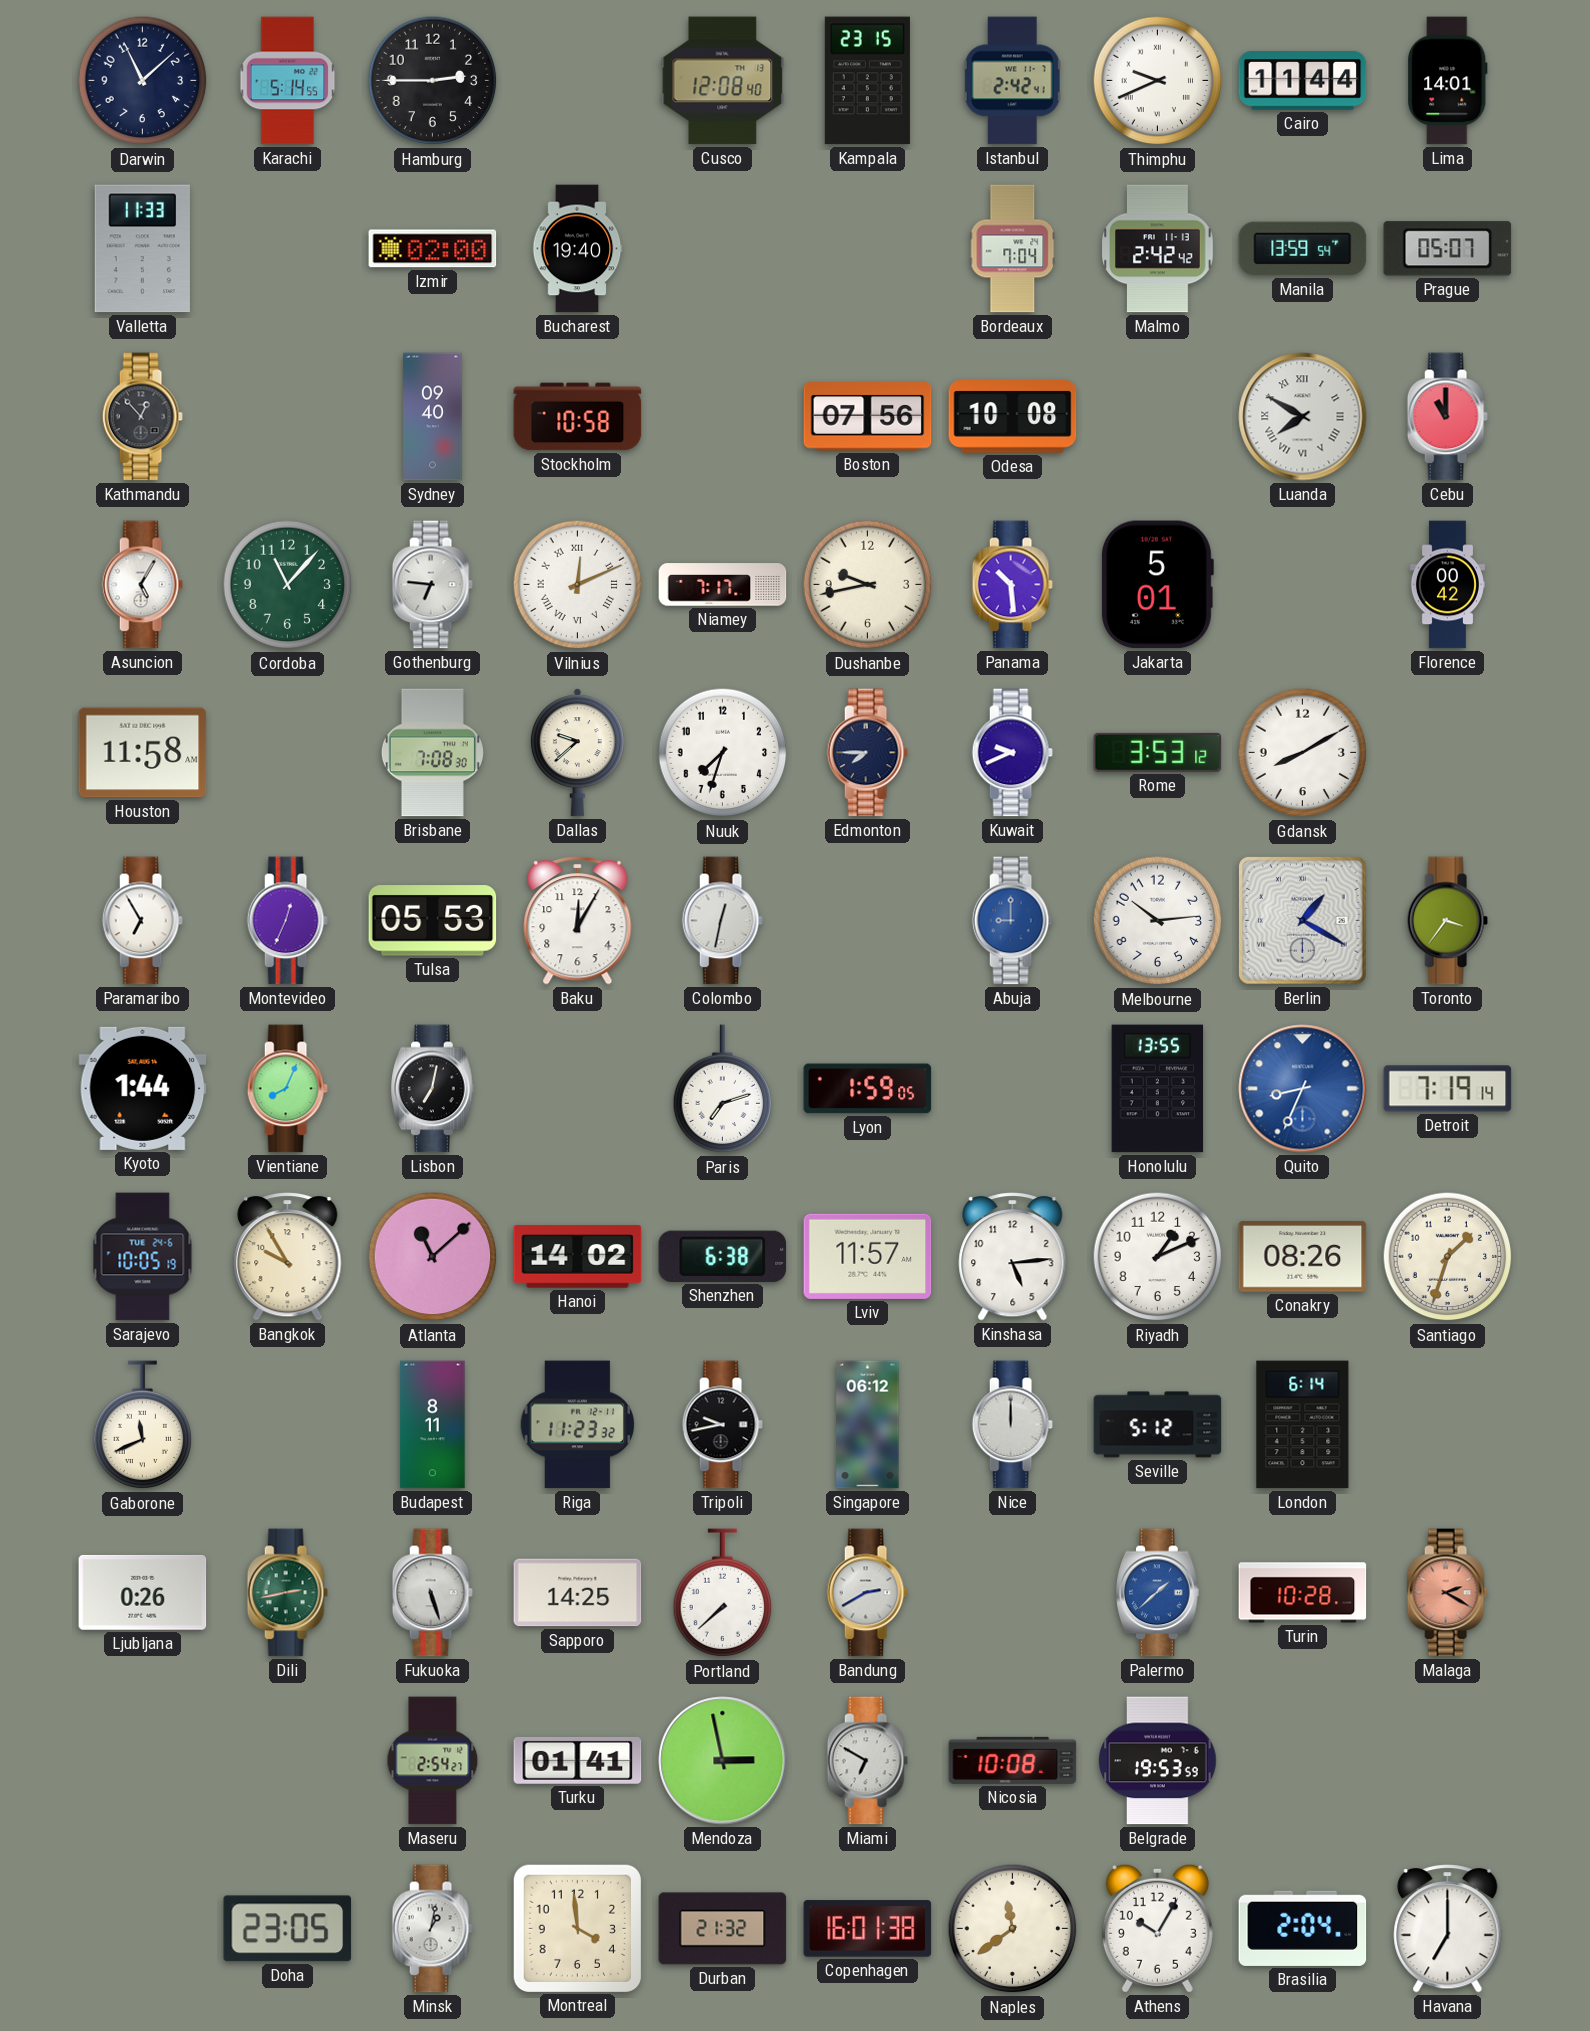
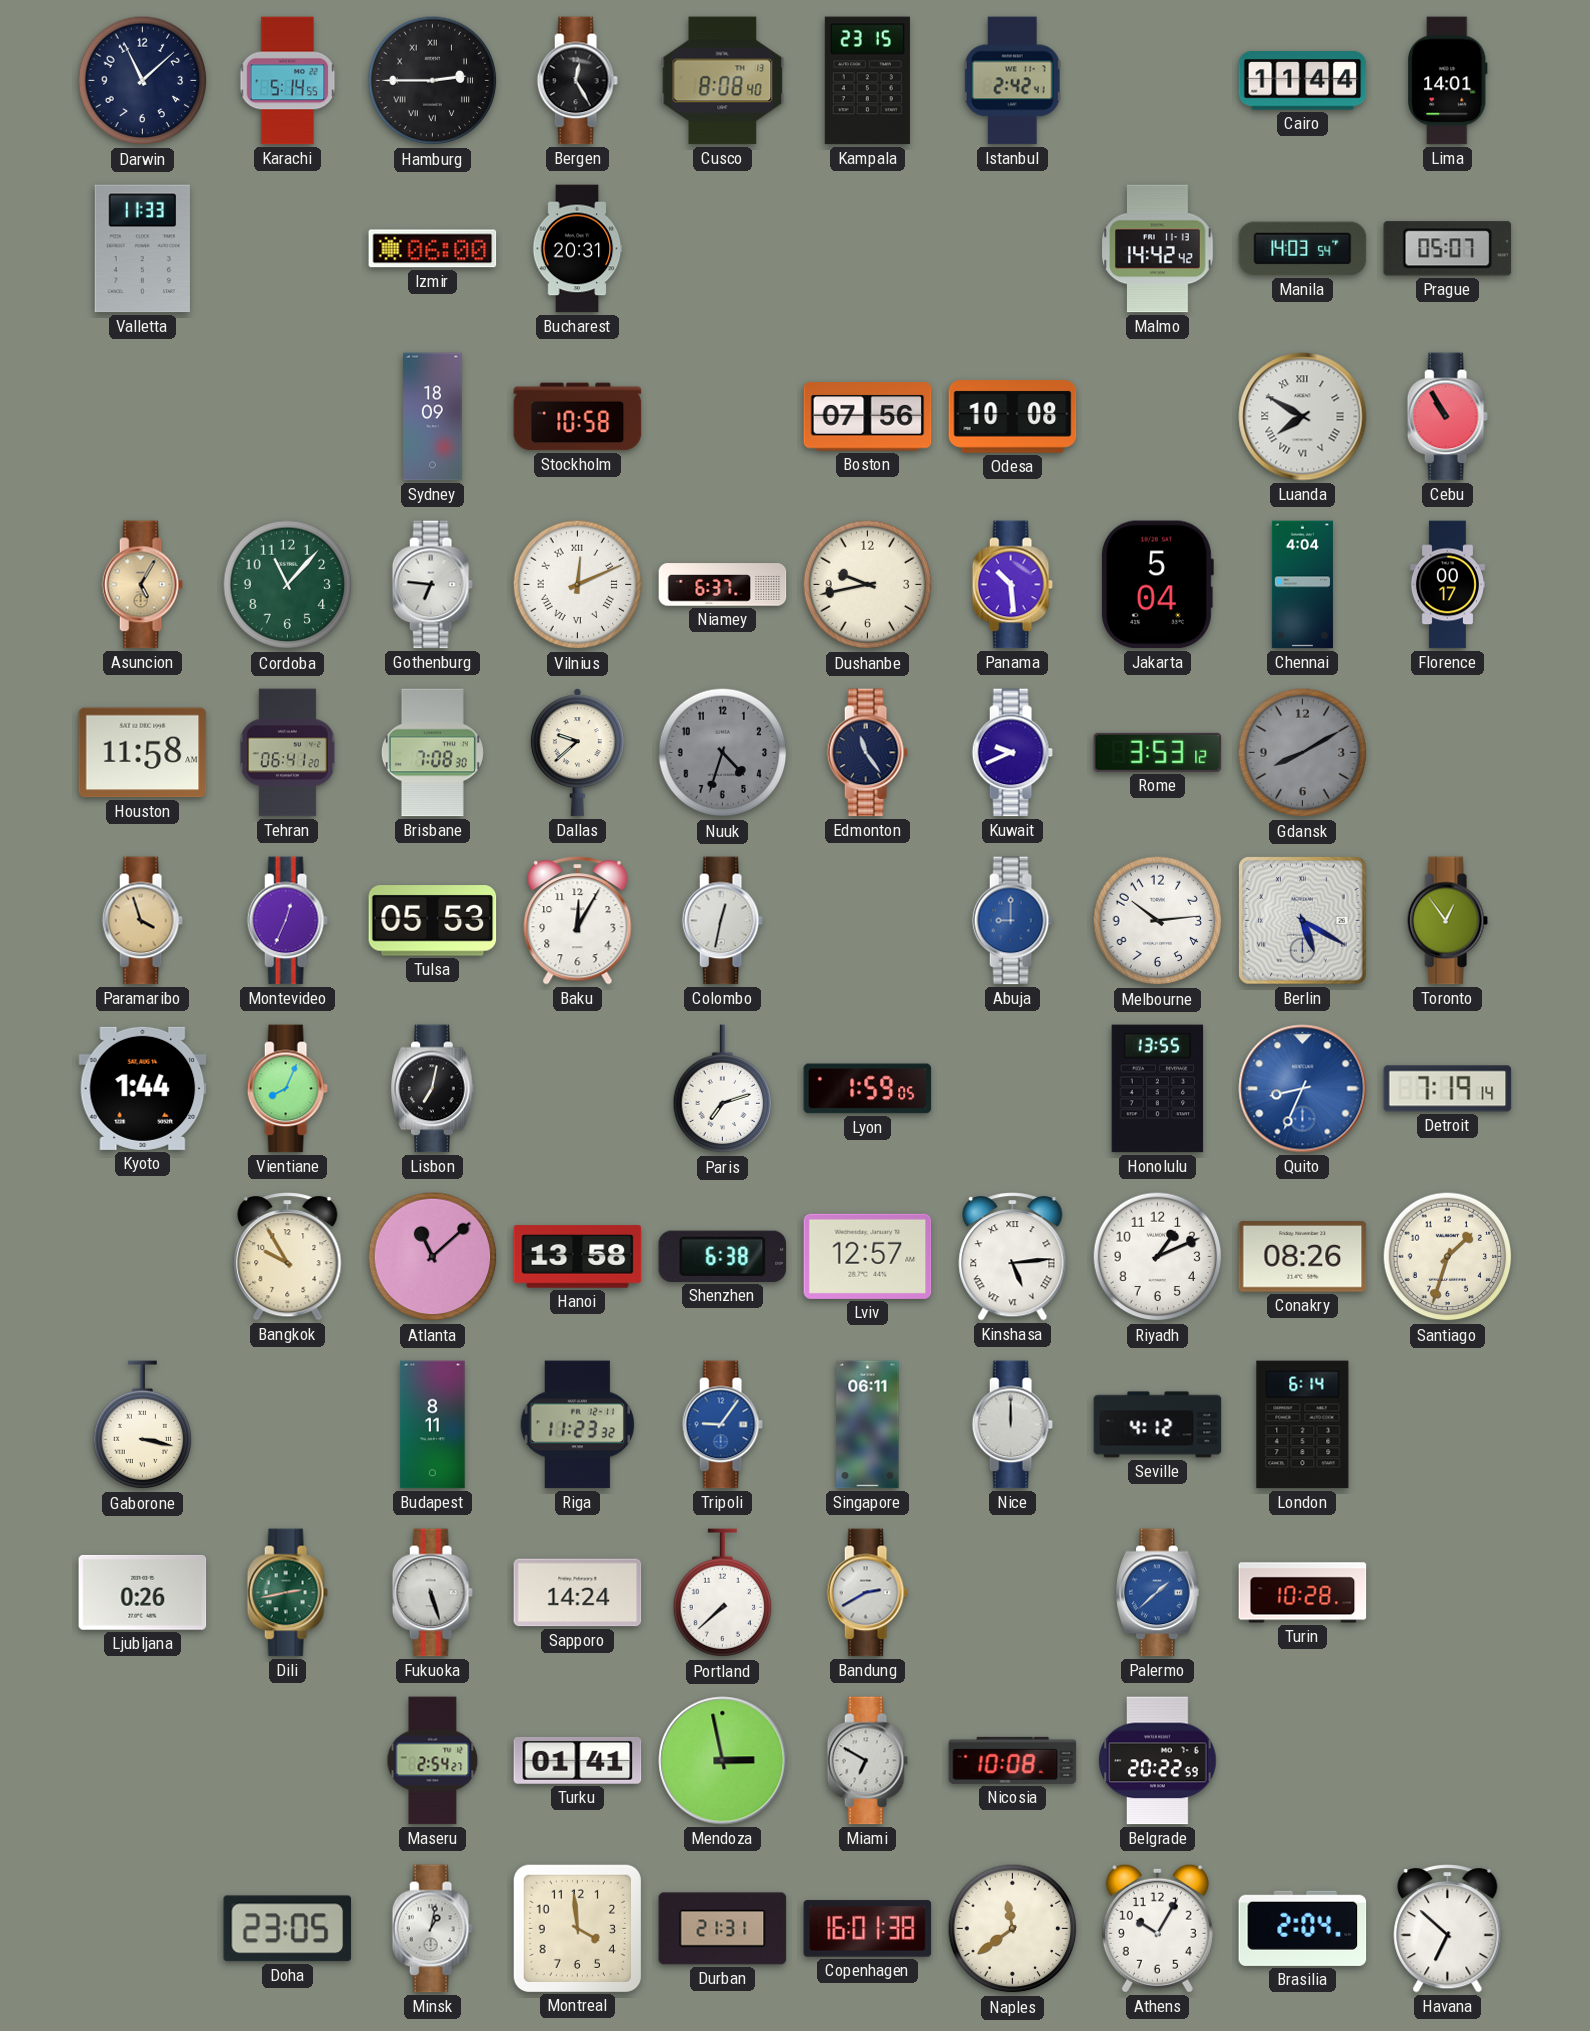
Hamburg numerals: Arabic -> Roman (433, 81)
Bergen: none -> 12:25 (577, 81)
Cusco: 12:08 -> 8:08 (723, 81)
Thimphu: 9:41 -> none (1158, 81)
Izmir: 02:00 -> 06:00 (433, 249)
Bucharest: 19:40 -> 20:31 (577, 249)
Bordeaux: 7:04 -> none (1013, 249)
Malmo: 2:42 -> 14:42 (1158, 249)
Manila: 13:59 -> 14:03 (1303, 249)
Kathmandu: 12:53 -> none (142, 417)
Sydney: 09:40 -> 18:09 (433, 417)
Cebu: 11:00 -> 10:55 (1447, 417)
Asuncion dial: white -> champagne (142, 585)
Niamey: 7:17 -> 6:37 (723, 585)
Jakarta: 5:01 -> 5:04 (1157, 585)
Chennai: none -> 4:04 (1302, 585)
Florence: 00:42 -> 00:17 (1447, 585)
Tehran: none -> 06:41 (287, 753)
Nuuk: 7:33 -> 4:33 (723, 753)
Nuuk dial: white -> grey (723, 753)
Edmonton: 7:45 -> 11:24 (867, 753)
Gdansk dial: white -> grey (1303, 753)
Paramaribo: 6:55 -> 3:57 (142, 921)
Paramaribo dial: white -> champagne (142, 921)
Berlin: 1:20 -> 5:20 (1303, 921)
Toronto: 3:36 -> 12:54 (1447, 921)
Sarajevo: 10:05 -> none (143, 1257)
Hanoi: 14:02 -> 13:58 (578, 1257)
Lviv: 11:57 -> 12:57 (868, 1256)
Kinshasa numerals: Arabic -> Roman (1013, 1257)
Gaborone: 11:41 -> 3:17 (143, 1425)
Tripoli: 9:43 -> 9:06 (722, 1425)
Tripoli dial: black -> blue (722, 1425)
Singapore: 06:12 -> 06:11 (868, 1425)
Seville: 5:12 -> 4:12 (1158, 1425)
Sapporo: 14:25 -> 14:24 (578, 1593)
Malaga: 2:20 -> none (1447, 1593)
Belgrade: 19:53 -> 20:22 (1158, 1761)
Durban: 21:32 -> 21:31 (723, 1929)
Havana: 7:00 -> 6:52 (1448, 1929)
